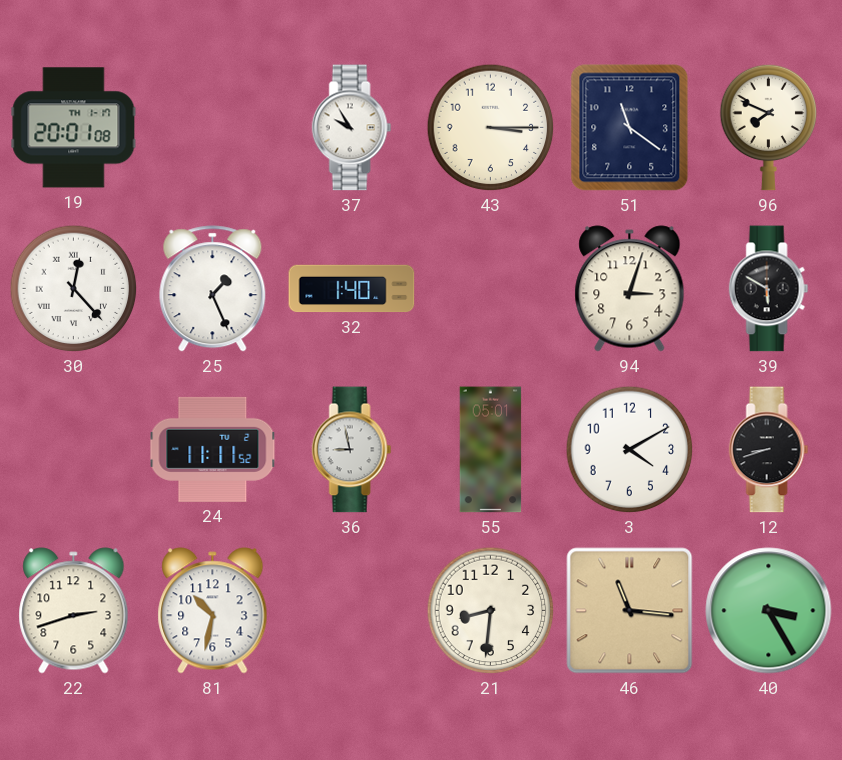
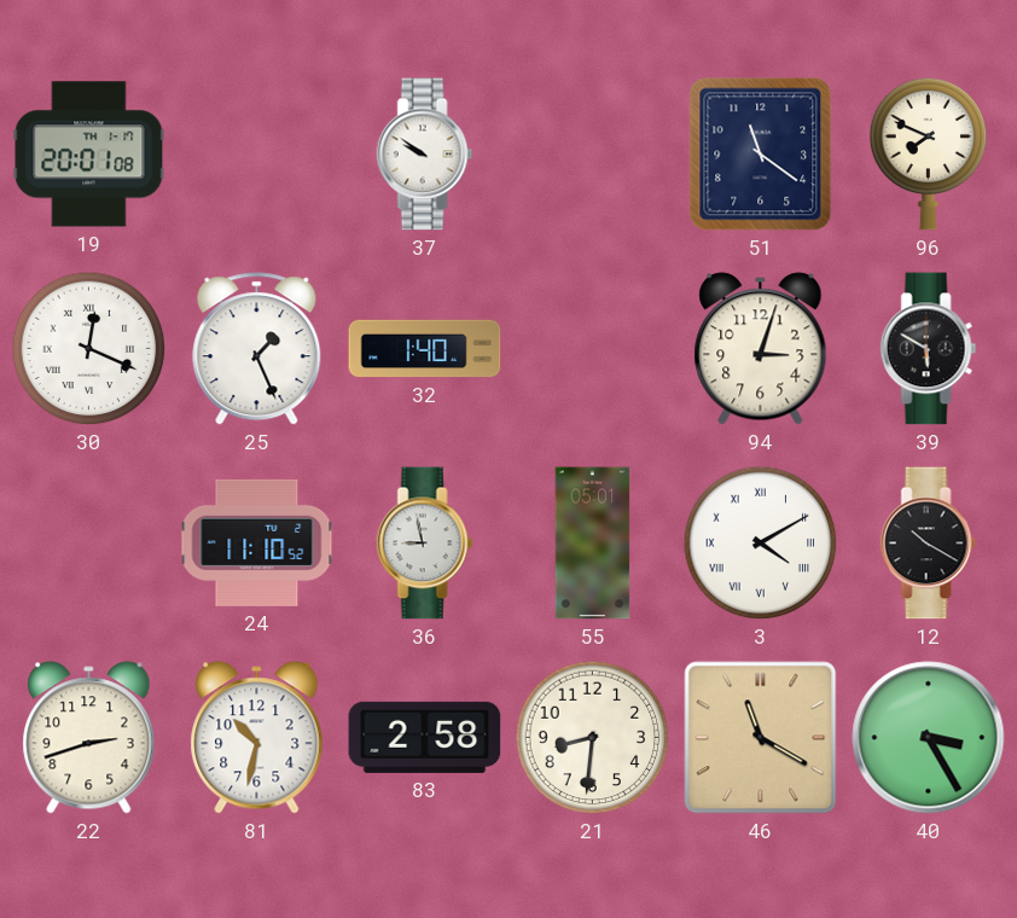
37: 9:55 -> 9:51 (425, 155)
43: 3:15 -> none (491, 128)
30: 12:23 -> 12:19 (89, 349)
24: 11:11 -> 11:10 (257, 542)
3 numerals: Arabic -> Roman (761, 544)
12: 8:42 -> 10:20 (929, 544)
83: none -> 2:58 (425, 737)
46: 11:16 -> 11:20 (761, 738)
